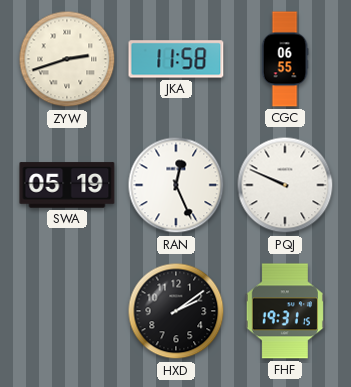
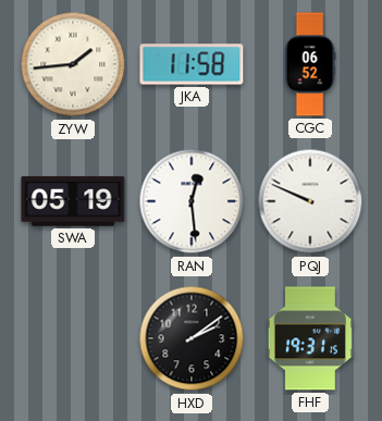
ZYW: 2:42 -> 1:44 (73, 64)
CGC: 06:55 -> 06:52 (310, 64)
RAN: 12:26 -> 12:29 (192, 201)
